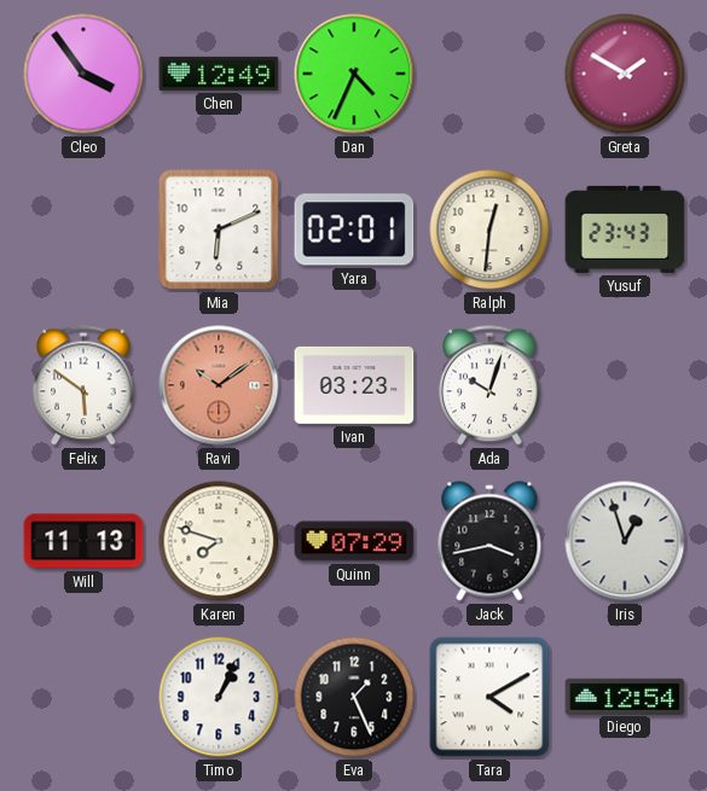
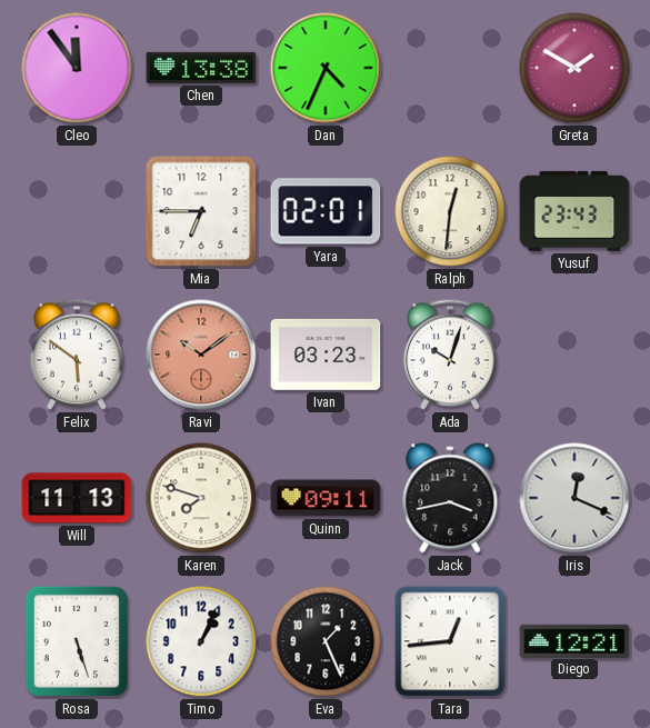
Cleo: 3:54 -> 11:54 (77, 68)
Chen: 12:49 -> 13:38 (201, 68)
Mia: 6:11 -> 6:45 (201, 211)
Quinn: 07:29 -> 09:11 (326, 498)
Iris: 12:57 -> 12:19 (574, 498)
Rosa: none -> 5:27 (77, 641)
Tara: 4:10 -> 12:44 (450, 641)
Diego: 12:54 -> 12:21 (574, 640)
